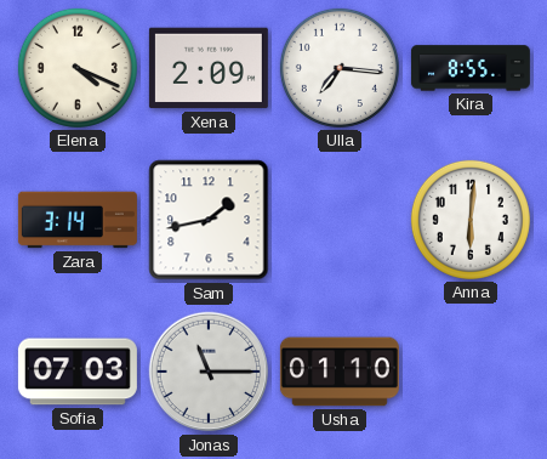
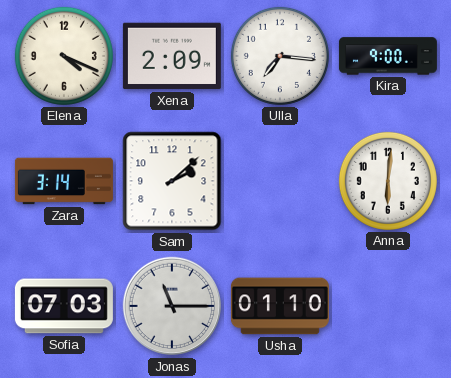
Kira: 8:55 -> 9:00 (388, 56)
Sam: 1:43 -> 2:08 (172, 181)
